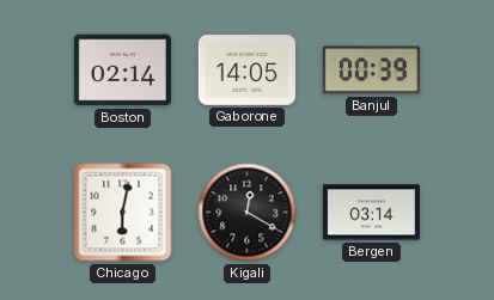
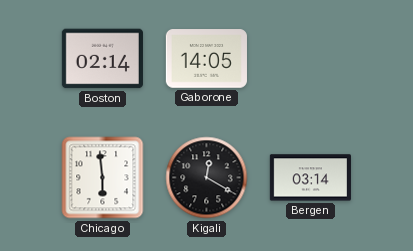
Banjul: 00:39 -> none (371, 71)
Chicago: 6:02 -> 5:59 (103, 178)
